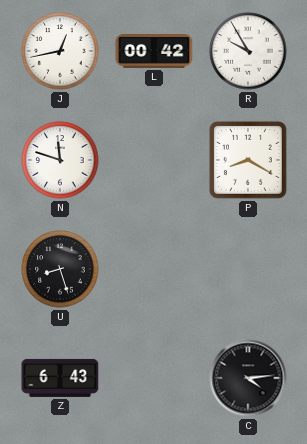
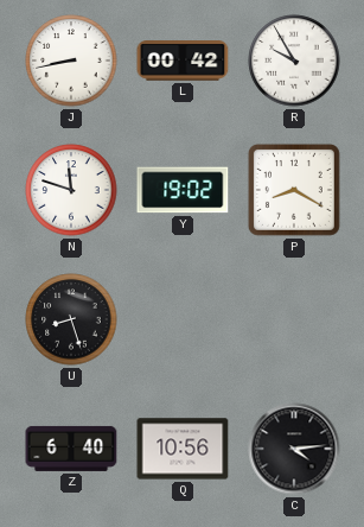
J: 12:43 -> 8:43 (71, 61)
Y: none -> 19:02 (183, 190)
Z: 6:43 -> 6:40 (71, 449)
Q: none -> 10:56 (183, 449)
